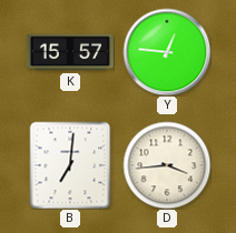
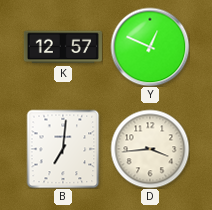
K: 15:57 -> 12:57 (63, 47)
Y: 12:46 -> 12:49 (150, 47)
